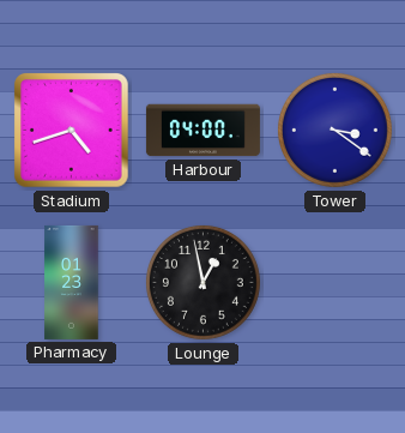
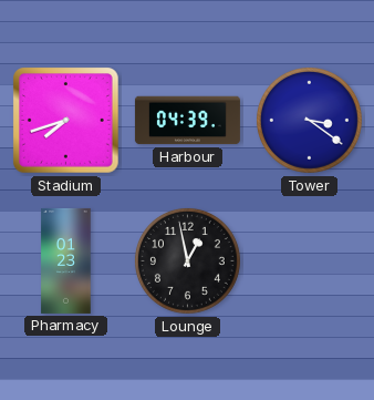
Stadium: 4:42 -> 7:42 (66, 121)
Harbour: 04:00 -> 04:39 (187, 121)
